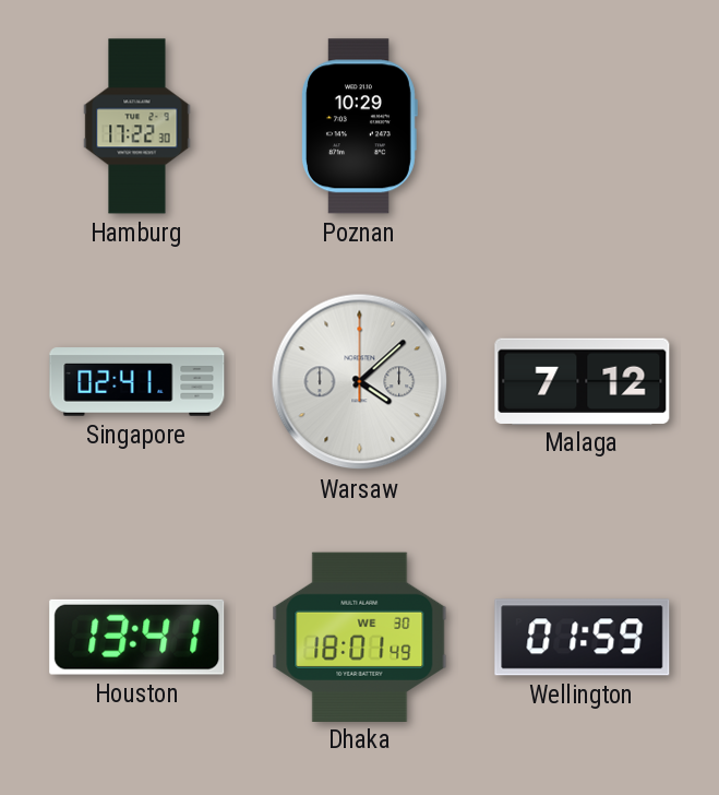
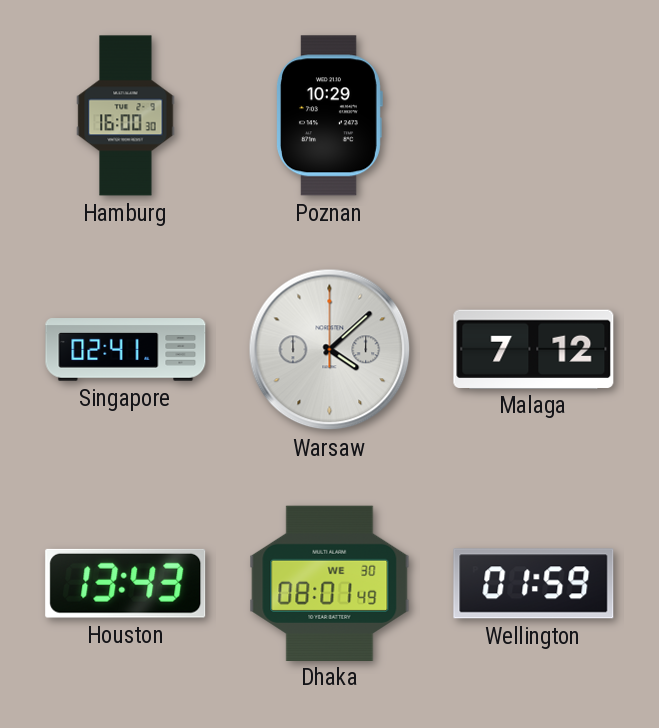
Hamburg: 17:22 -> 16:00 (126, 116)
Houston: 13:41 -> 13:43 (126, 583)
Dhaka: 18:01 -> 08:01 (330, 583)
